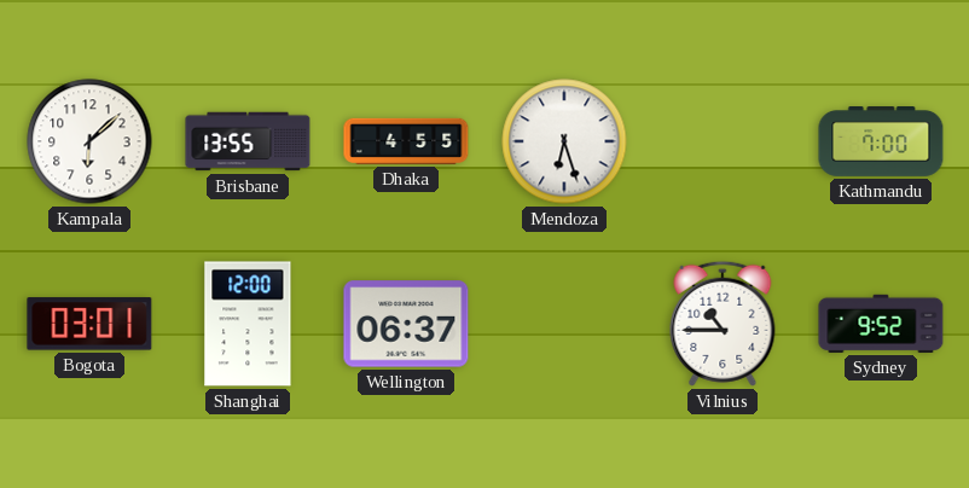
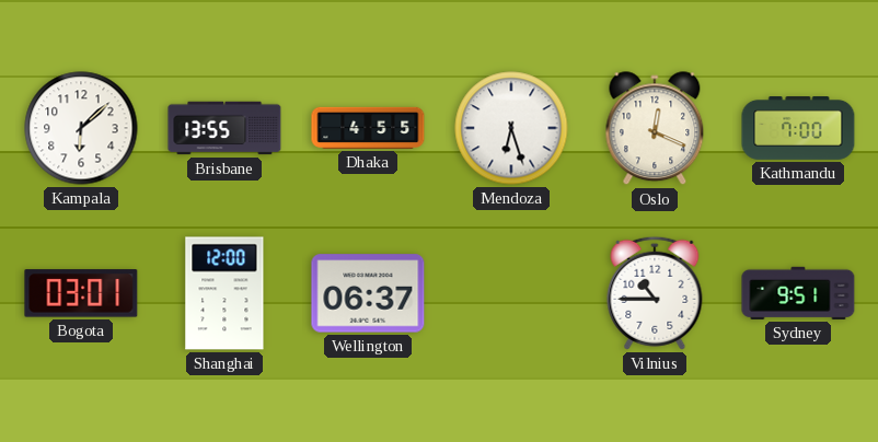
Oslo: none -> 12:19 (655, 129)
Sydney: 9:52 -> 9:51 (798, 293)
